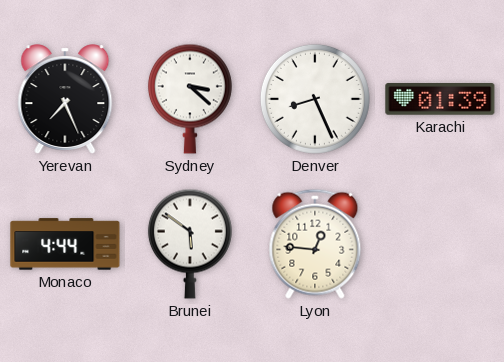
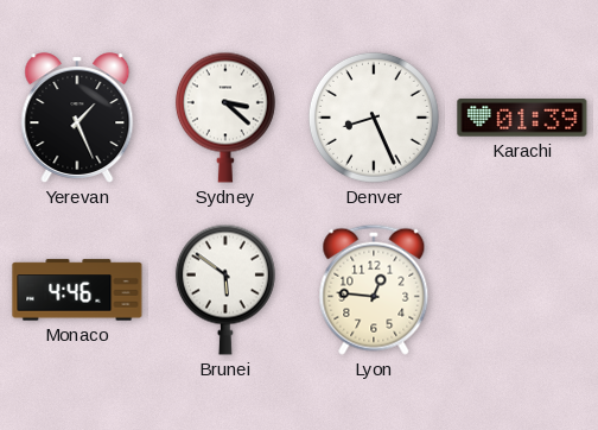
Yerevan: 7:26 -> 1:26 (77, 118)
Monaco: 4:44 -> 4:46 (77, 290)
